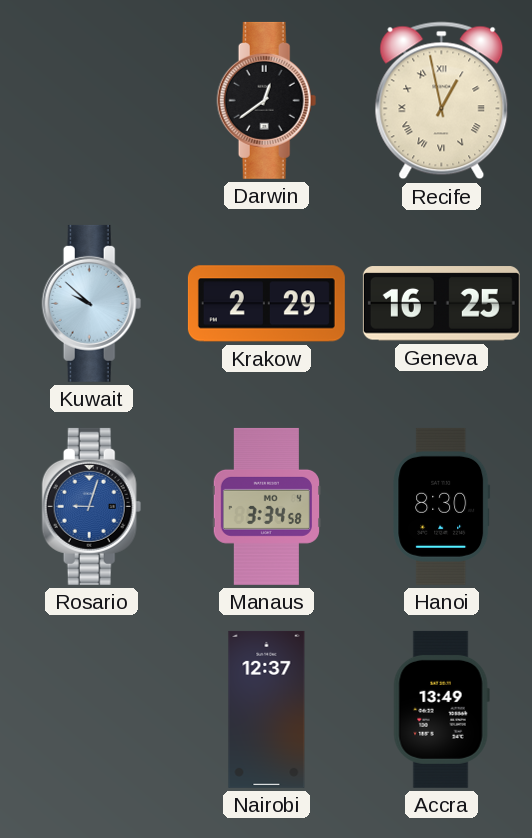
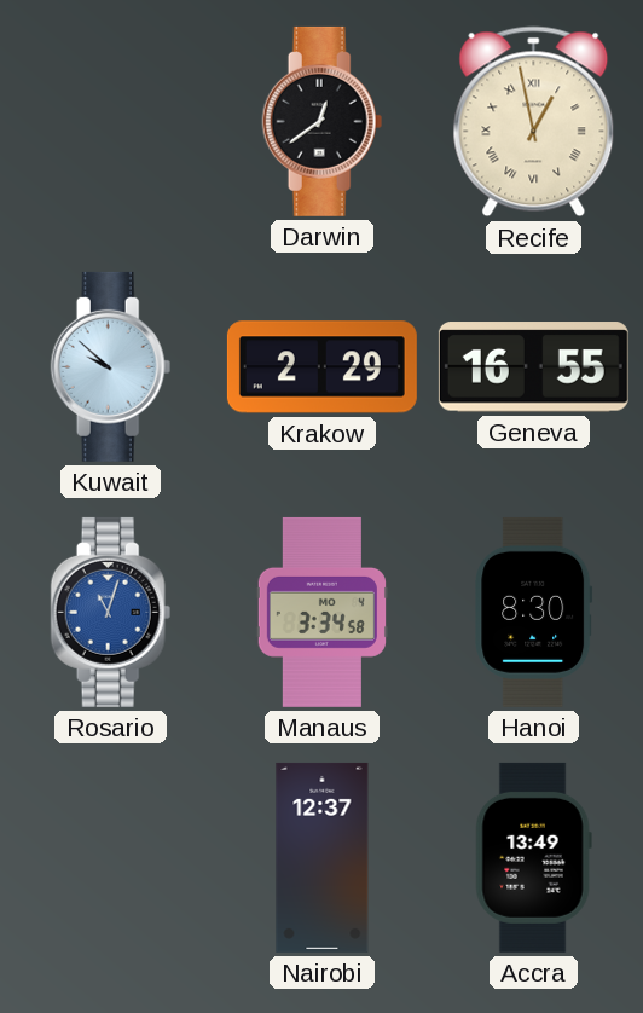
Geneva: 16:25 -> 16:55 (533, 367)
Rosario: 9:03 -> 11:03 (111, 612)
